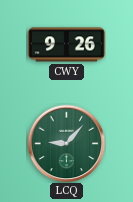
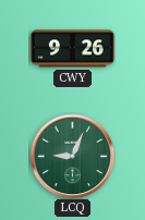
LCQ: 9:07 -> 9:04 (72, 156)
